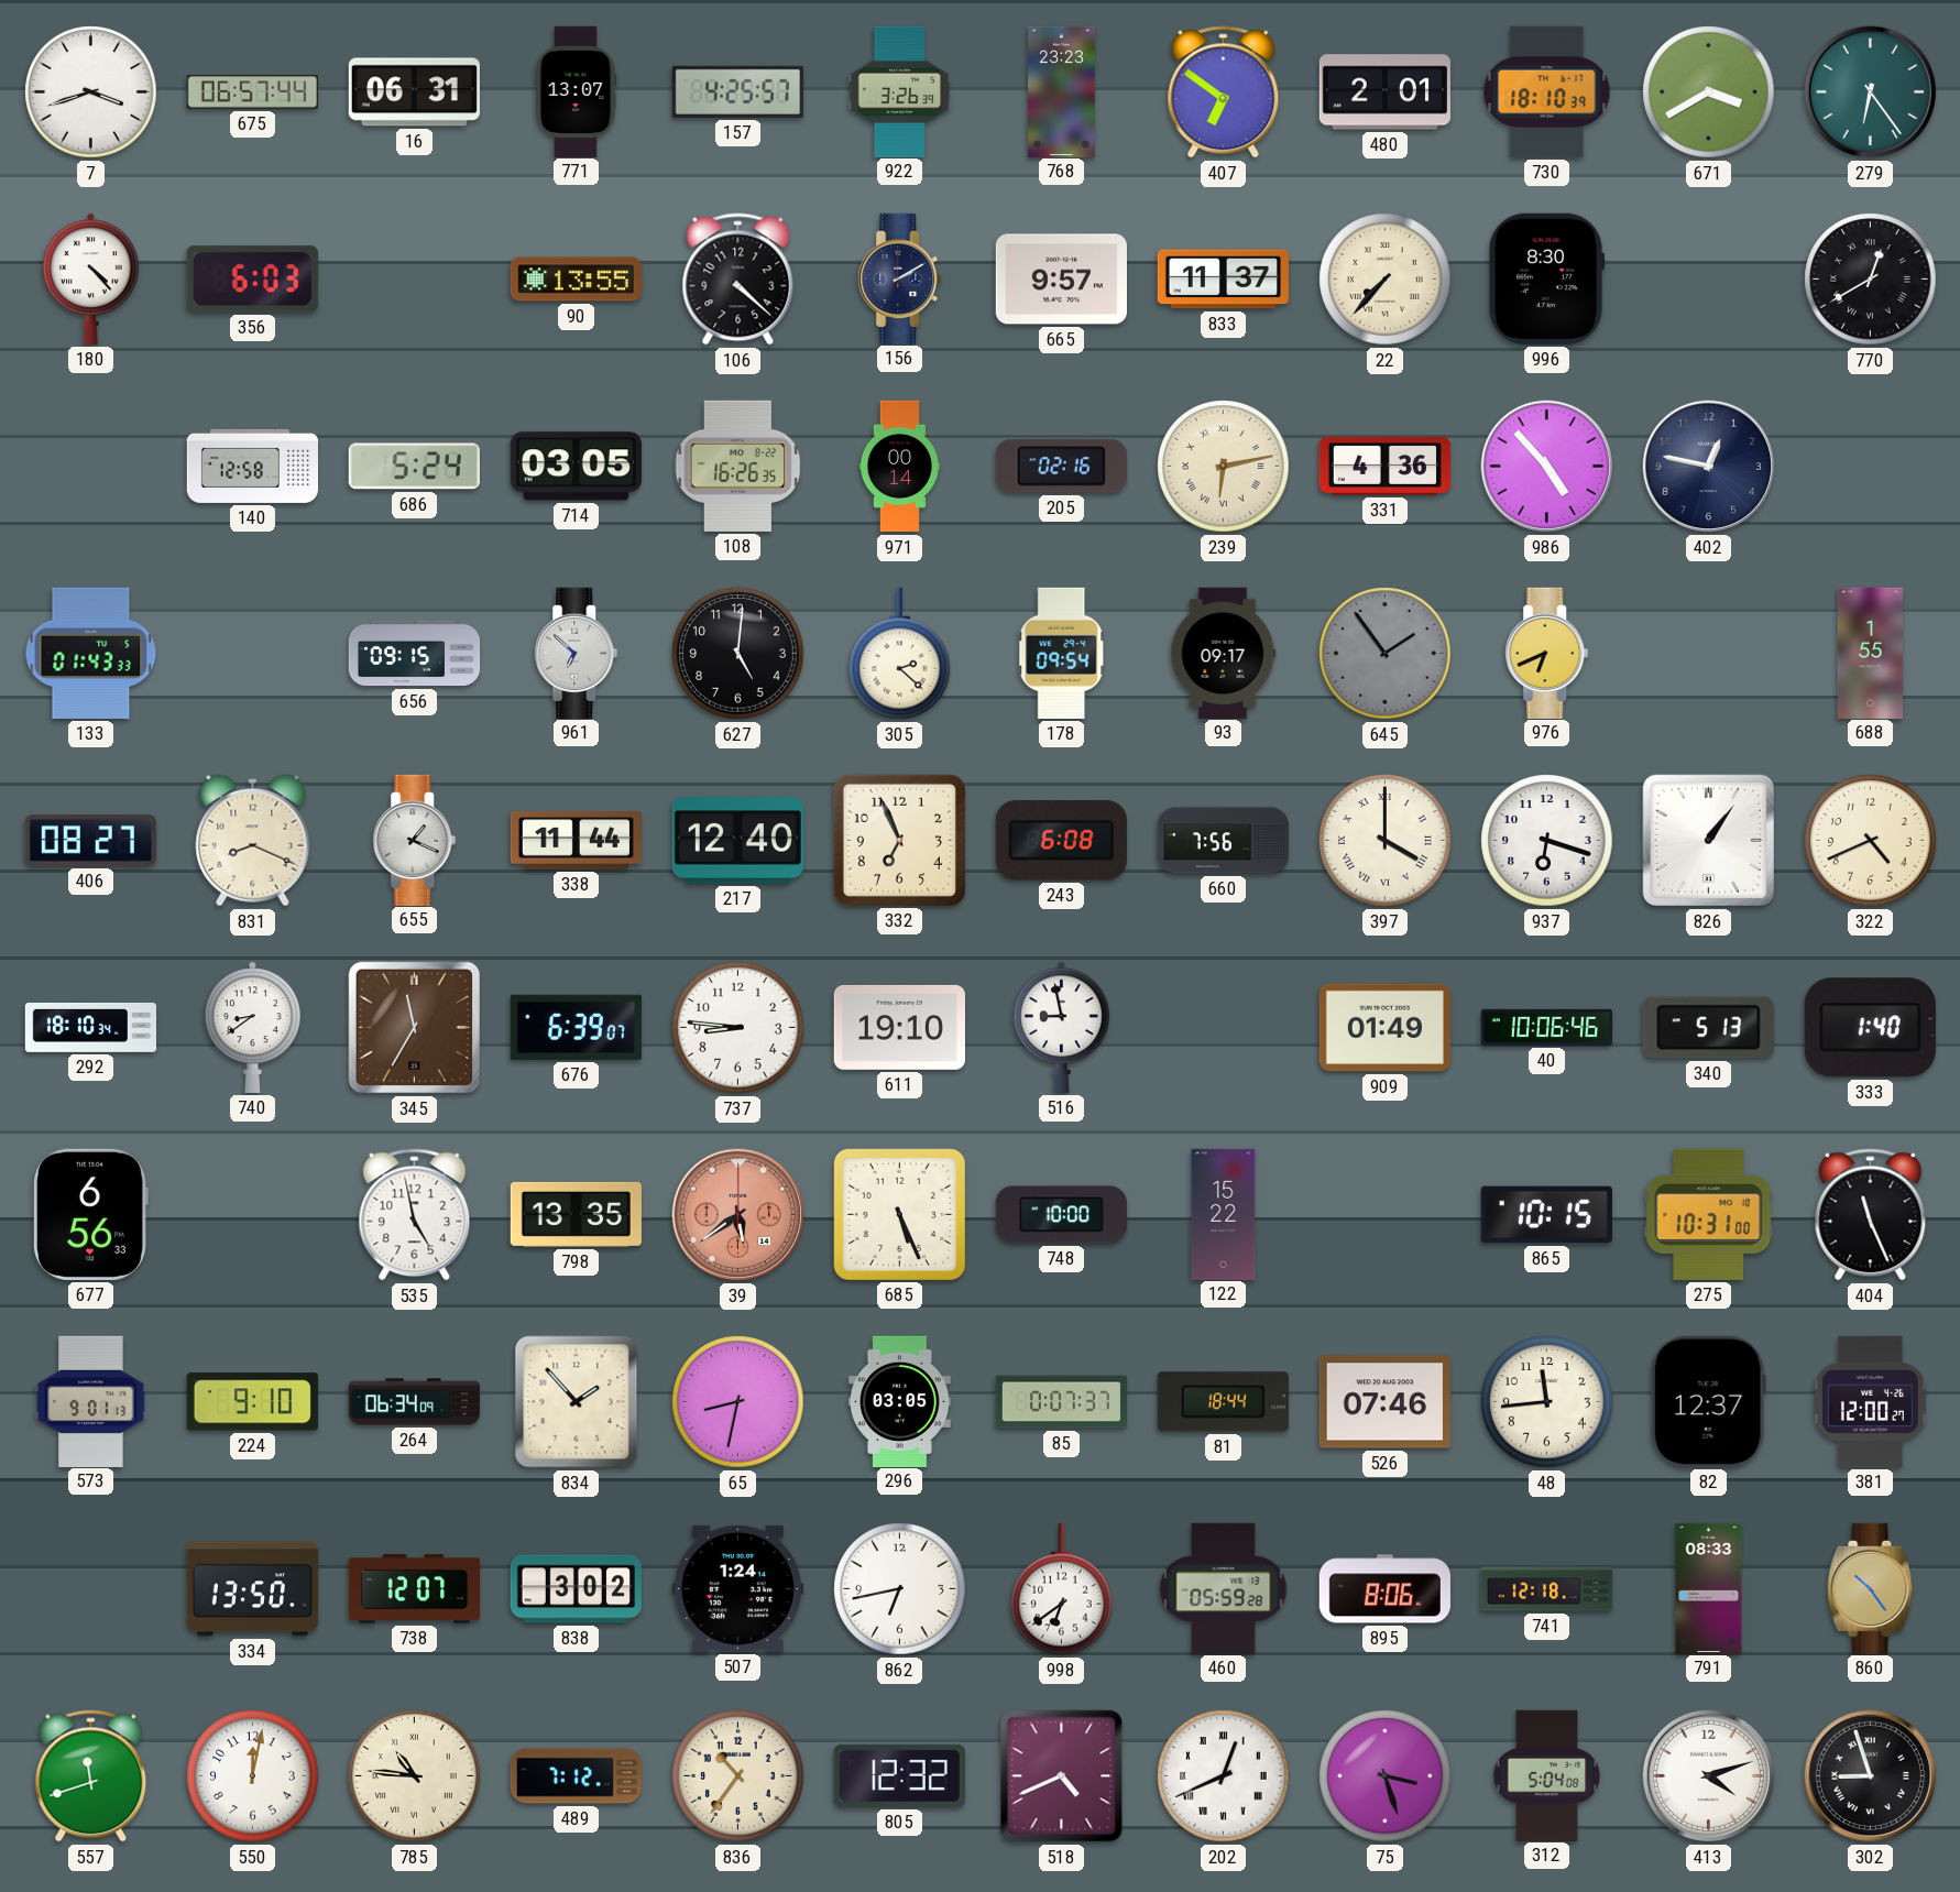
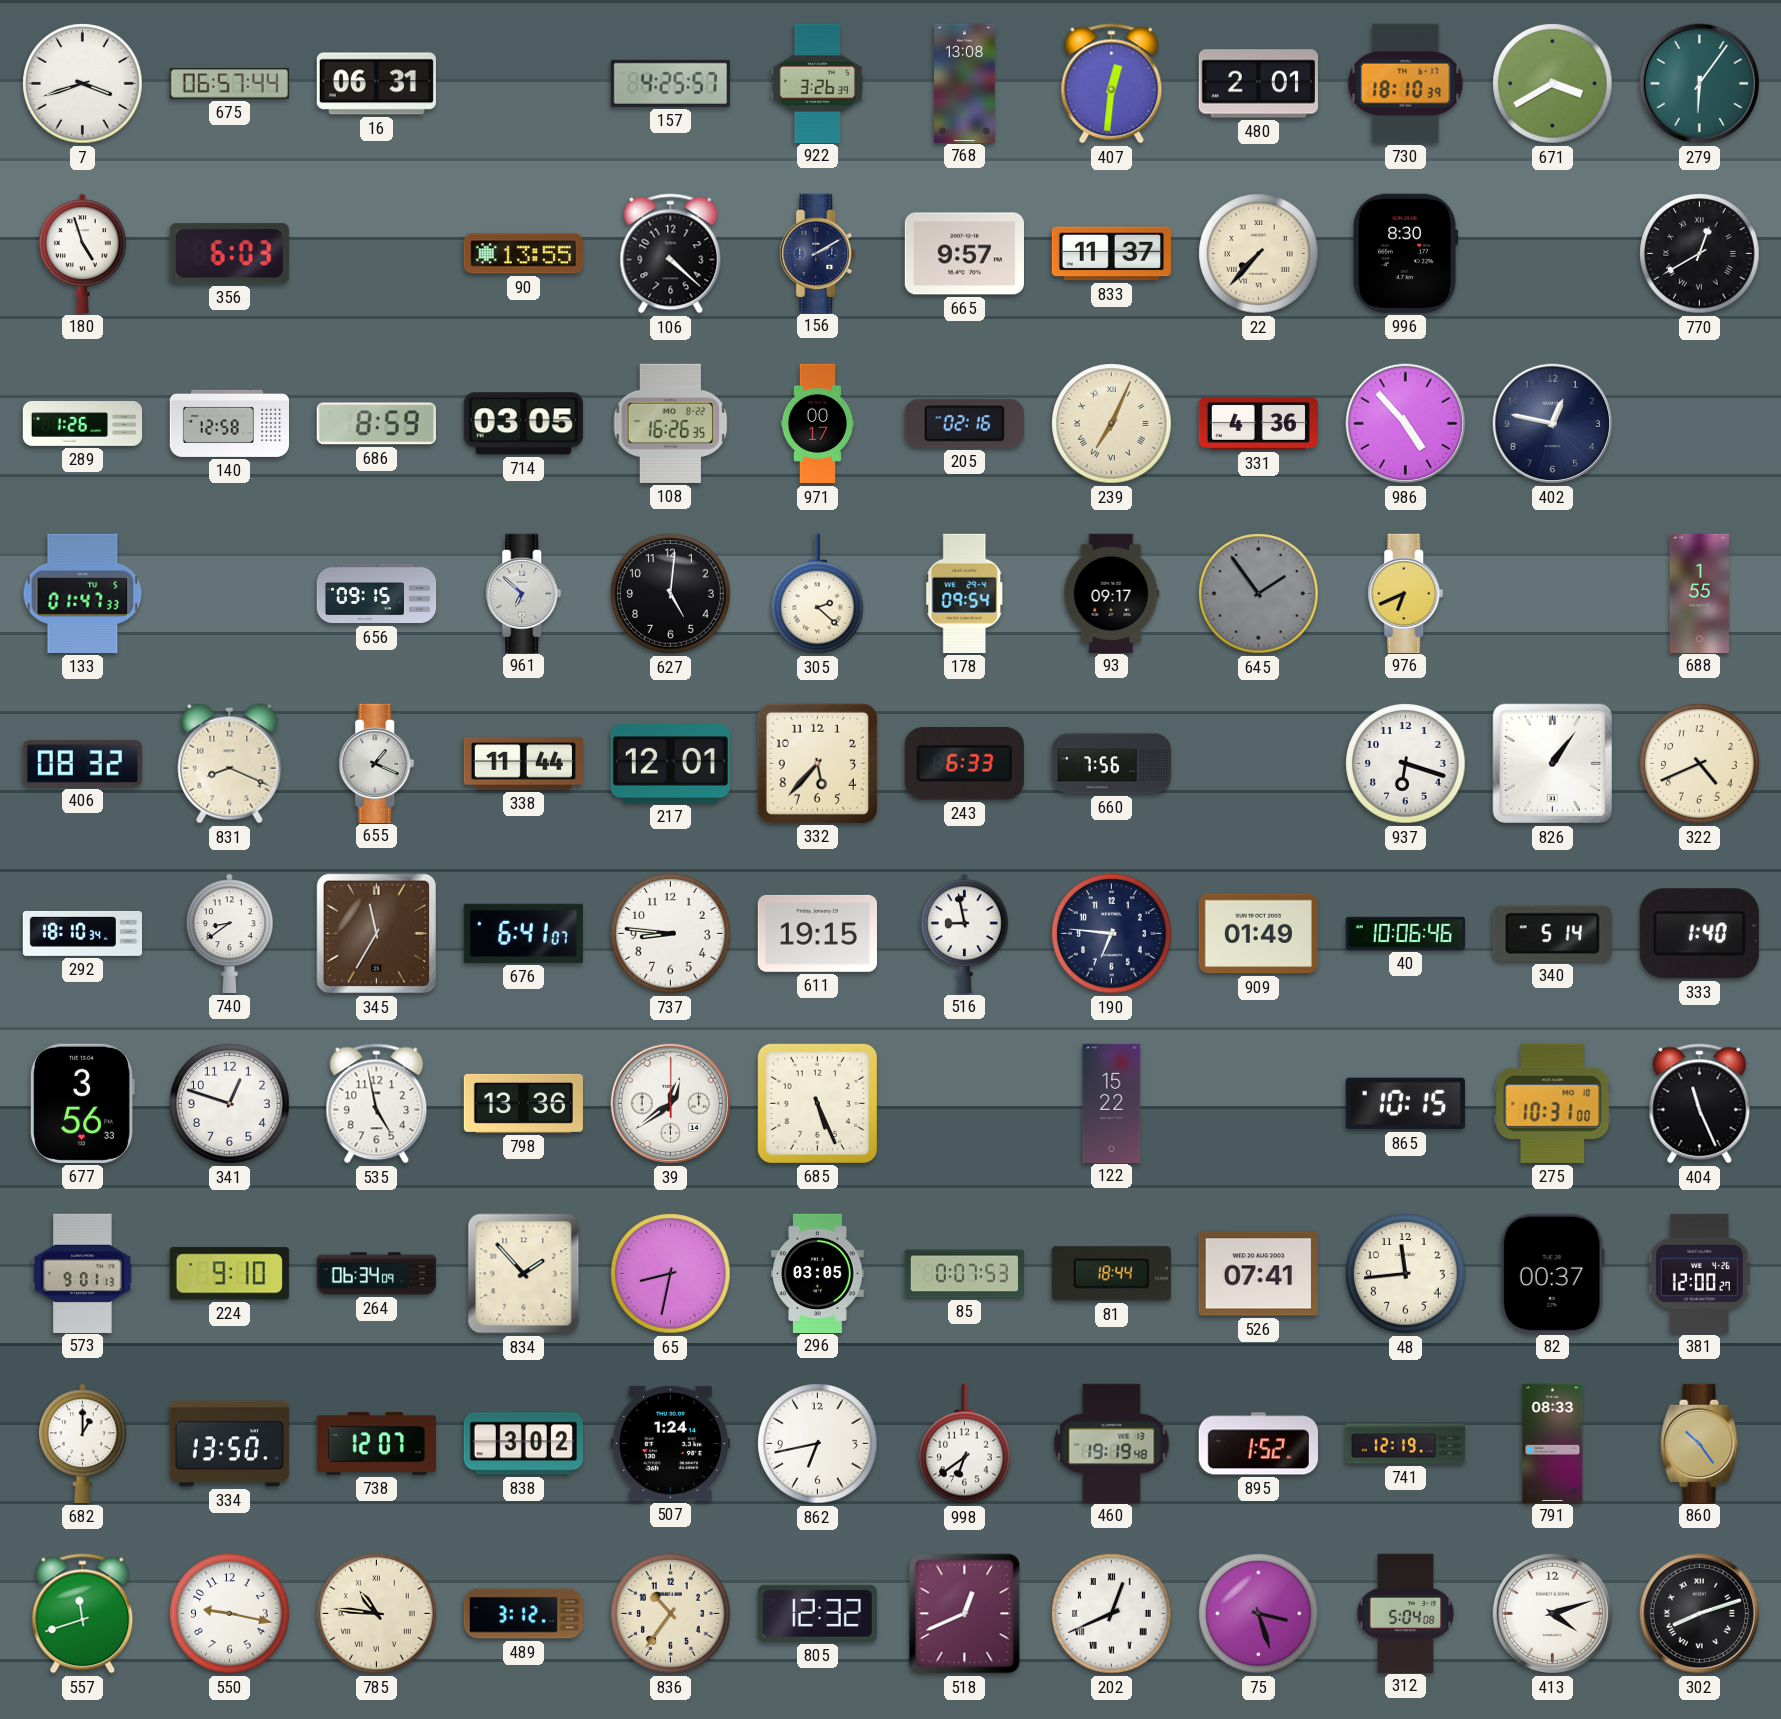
771: 13:07 -> none (576, 91)
768: 23:23 -> 13:08 (965, 83)
407: 6:51 -> 12:31 (1112, 84)
279: 6:24 -> 6:06 (1700, 84)
180: 4:23 -> 4:57 (83, 253)
289: none -> 1:26 (83, 424)
686: 5:24 -> 8:59 (376, 424)
971: 00:14 -> 00:17 (818, 424)
239: 6:13 -> 7:04 (1112, 424)
133: 01:43 -> 01:47 (83, 593)
406: 08:27 -> 08:32 (82, 764)
217: 12:40 -> 12:01 (670, 764)
332: 6:56 -> 5:37 (817, 763)
243: 6:08 -> 6:33 (964, 764)
397: 4:00 -> none (1386, 841)
676: 6:39 -> 6:41 (523, 933)
611: 19:10 -> 19:15 (817, 933)
190: none -> 6:46 (1112, 934)
340: 5:13 -> 5:14 (1552, 934)
677: 6:56 -> 3:56 (82, 1103)
341: none -> 12:48 (230, 1104)
798: 13:35 -> 13:36 (523, 1103)
39: 5:39 -> 12:39 (671, 1104)
39 dial: salmon -> white (671, 1104)
748: 10:00 -> none (1061, 1215)
85: 0:07:37 -> 0:07:53 (964, 1274)
526: 07:46 -> 07:41 (1258, 1274)
82: 12:37 -> 00:37 (1552, 1273)
682: none -> 1:00 (83, 1443)
460: 05:59 -> 19:19 (1112, 1443)
895: 8:06 -> 1:52 (1258, 1444)
741: 12:18 -> 12:19 (1406, 1444)
550: 12:02 -> 9:17 (230, 1614)
489: 7:12 -> 3:12 (523, 1614)
518: 4:41 -> 12:41 (965, 1614)
302: 8:57 -> 8:12 (1700, 1614)
